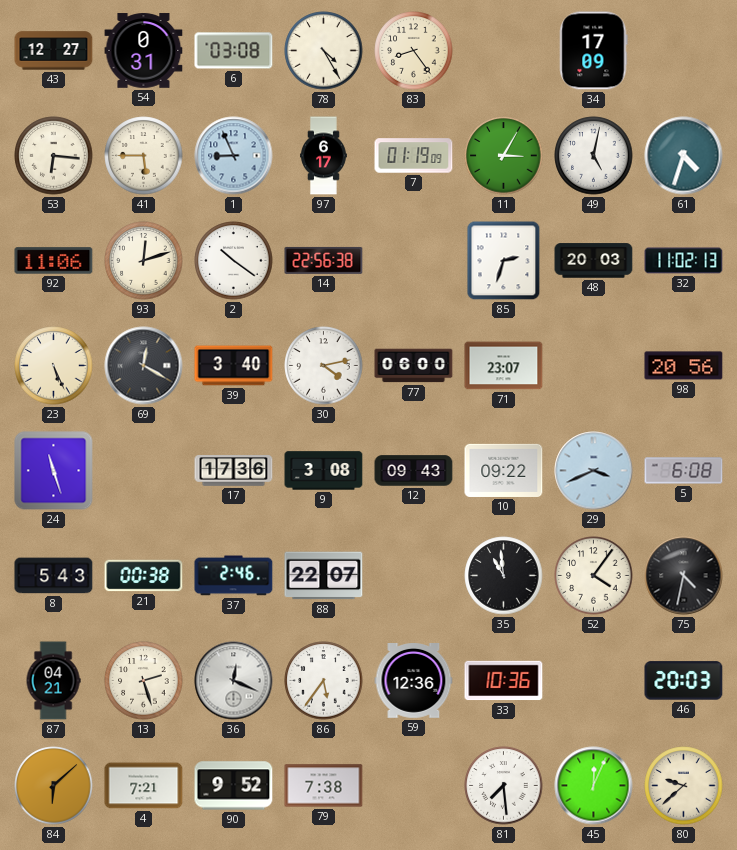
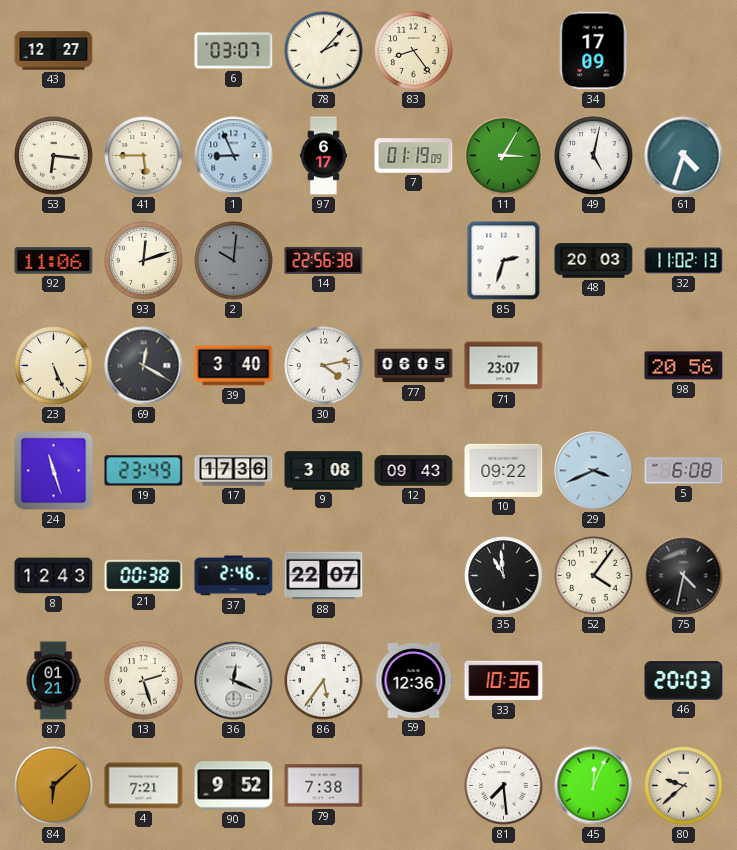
54: 0:31 -> none (144, 51)
6: 03:08 -> 03:07 (234, 51)
78: 4:25 -> 2:07 (324, 51)
2: 10:21 -> 10:01 (234, 261)
2 dial: white -> grey (234, 261)
77: 06:00 -> 06:05 (414, 366)
19: none -> 23:49 (144, 471)
8: 5:43 -> 12:43 (54, 576)
87: 04:21 -> 01:21 (53, 681)
